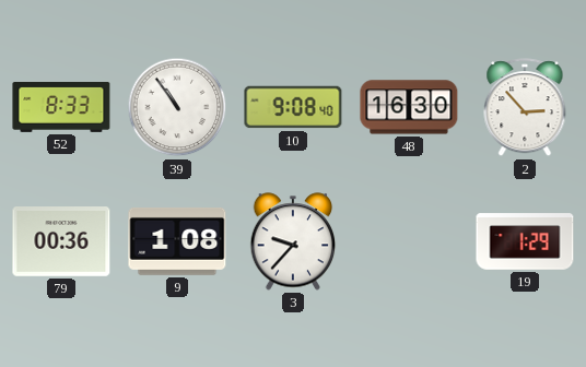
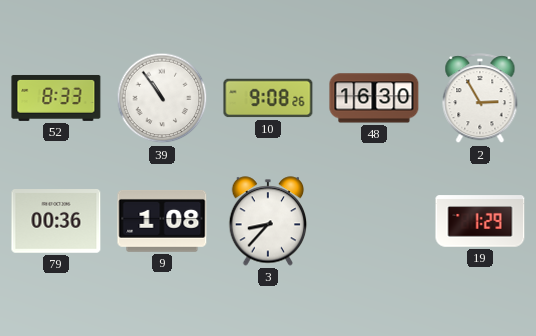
10: 9:08:40 -> 9:08:26 (268, 98)
2: 2:53 -> 2:55 (480, 99)
3: 9:37 -> 8:37 (268, 221)
